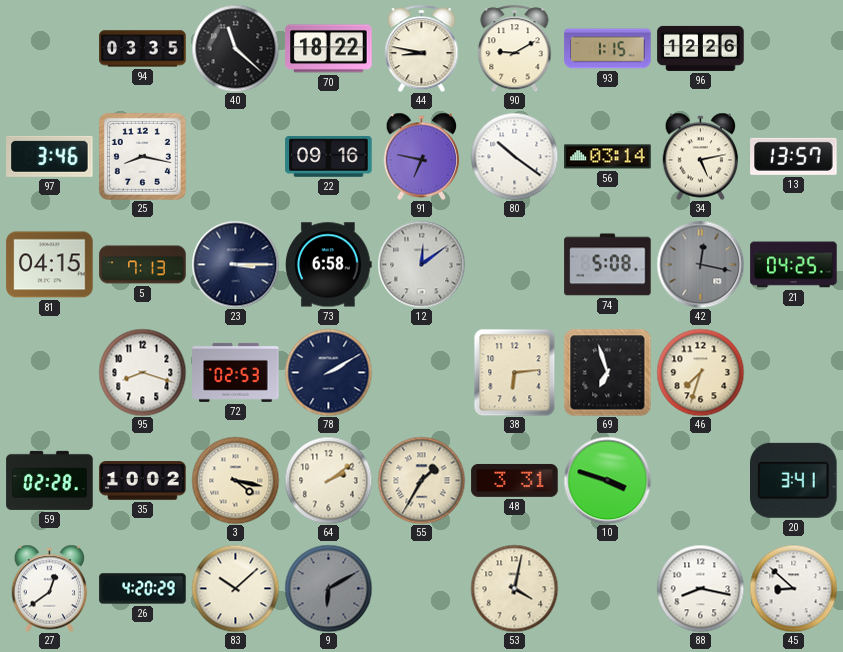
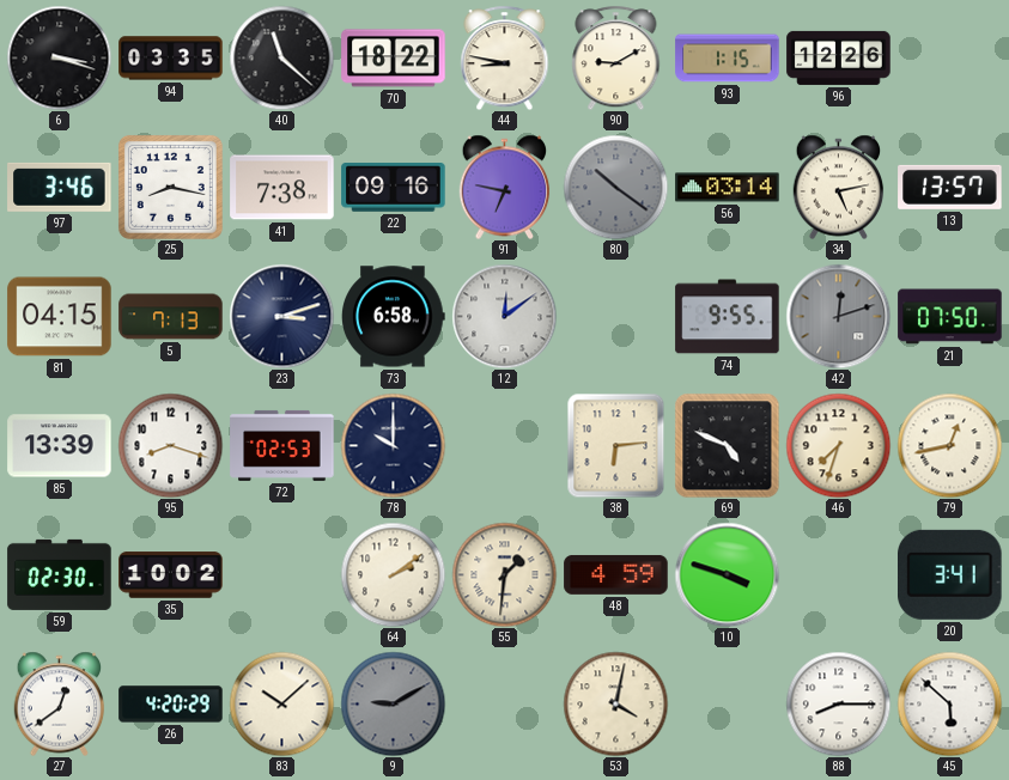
6: none -> 3:18 (59, 57)
41: none -> 7:38 (282, 188)
80 dial: white -> grey (615, 187)
23: 3:15 -> 3:12 (281, 316)
74: 5:08 -> 9:55 (728, 317)
42: 12:17 -> 12:12 (838, 316)
21: 04:25 -> 07:50 (950, 317)
85: none -> 13:39 (60, 446)
78: 2:10 -> 10:00 (393, 445)
69: 6:57 -> 4:49 (727, 445)
79: none -> 12:43 (949, 445)
59: 02:28 -> 02:30 (60, 574)
3: 4:17 -> none (235, 480)
55: 1:35 -> 1:31 (504, 574)
48: 3:31 -> 4:59 (616, 574)
9: 6:10 -> 9:10 (393, 703)
88: 8:17 -> 8:15 (838, 703)
45: 8:52 -> 5:52 (949, 703)
